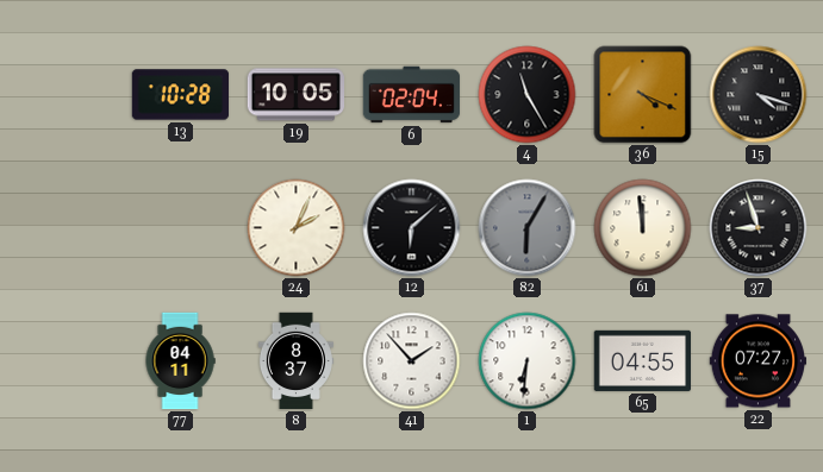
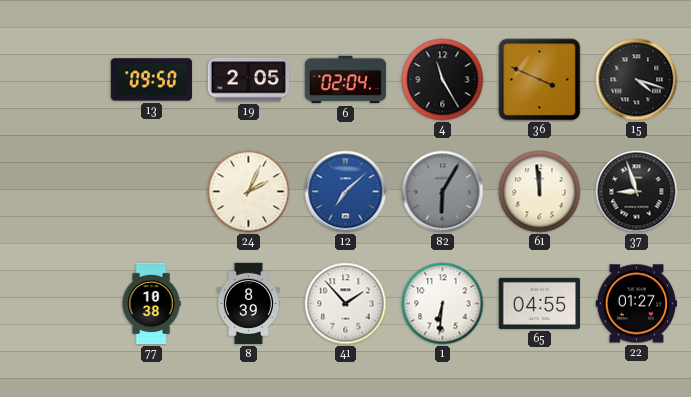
13: 10:28 -> 09:50 (152, 80)
19: 10:05 -> 2:05 (248, 80)
36: 4:19 -> 3:49 (540, 80)
12: 6:08 -> 7:08 (346, 192)
12 dial: black -> blue (346, 192)
77: 04:11 -> 10:38 (151, 304)
8: 8:37 -> 8:39 (248, 304)
22: 07:27 -> 01:27 (637, 304)
